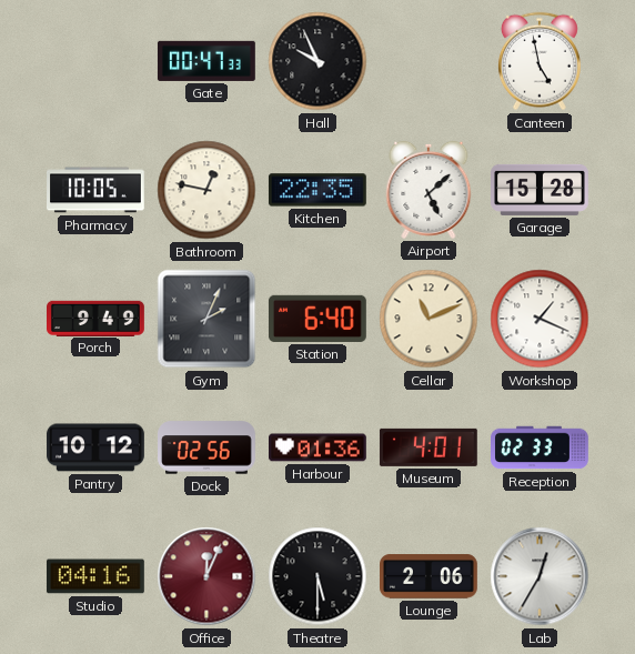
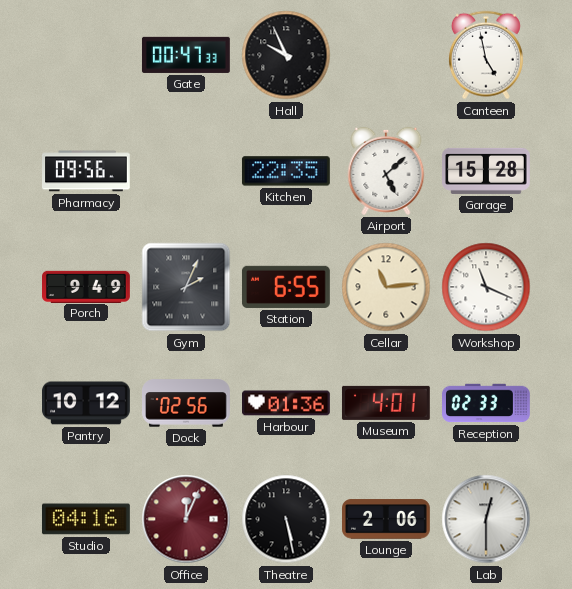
Pharmacy: 10:05 -> 09:56 (87, 171)
Bathroom: 12:47 -> none (206, 190)
Station: 6:40 -> 6:55 (286, 287)
Cellar: 11:11 -> 11:14 (386, 287)
Workshop: 1:19 -> 11:19 (486, 287)
Theatre: 5:30 -> 5:28 (286, 519)
Lab: 12:35 -> 12:30 (486, 519)
